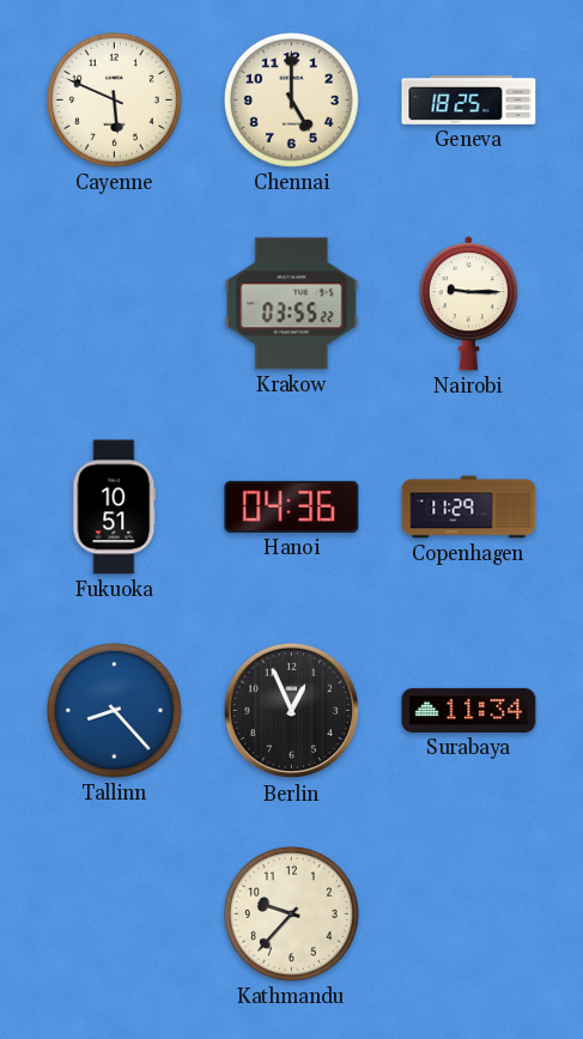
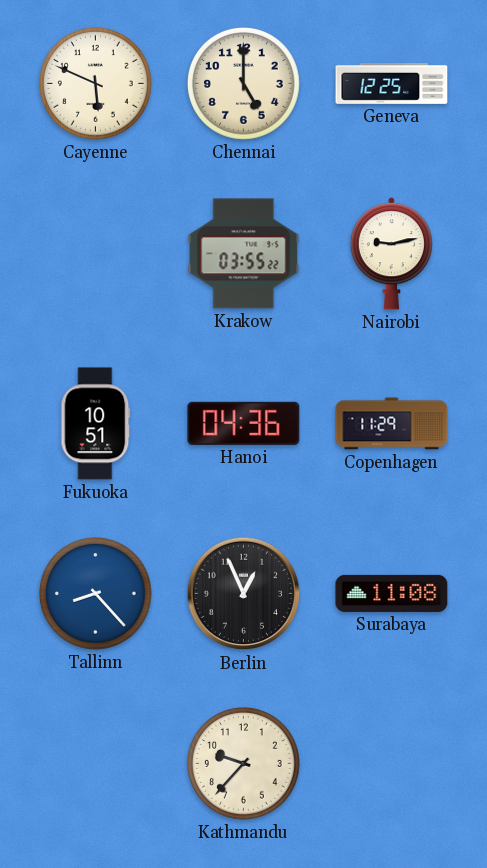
Geneva: 18:25 -> 12:25 (392, 83)
Nairobi: 9:15 -> 9:13 (391, 254)
Surabaya: 11:34 -> 11:08 (392, 593)
